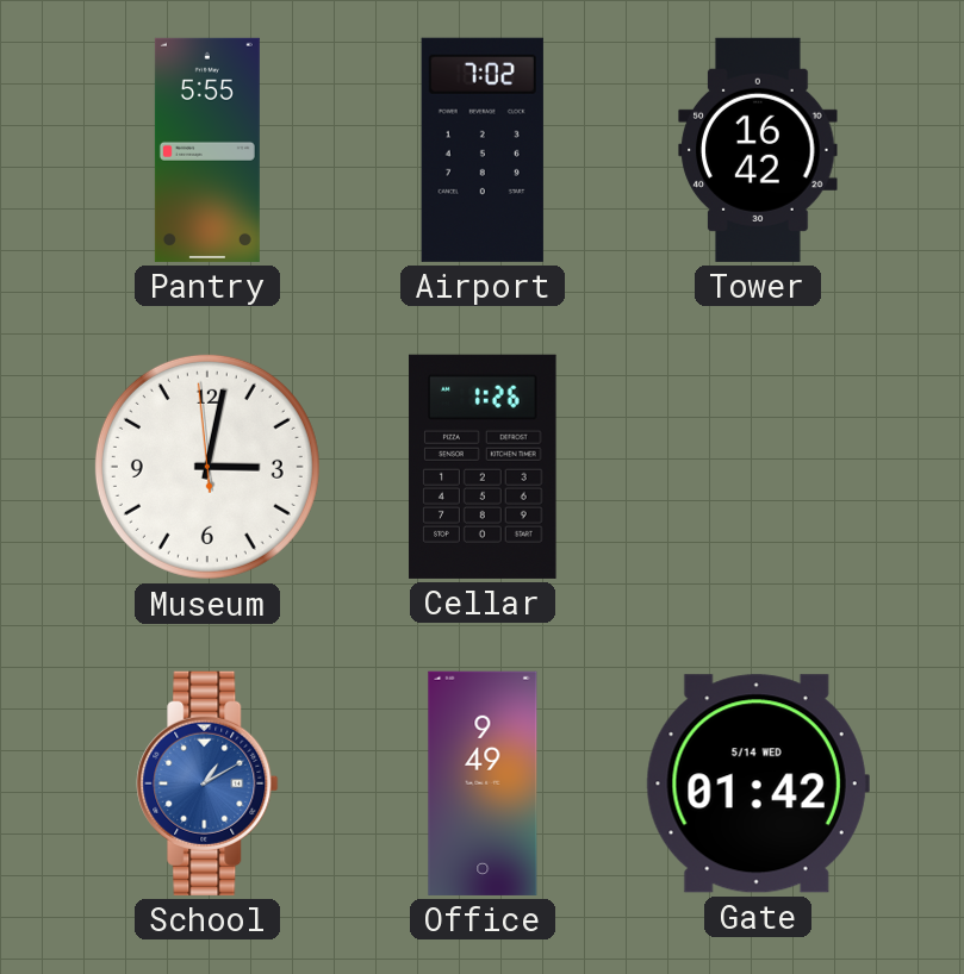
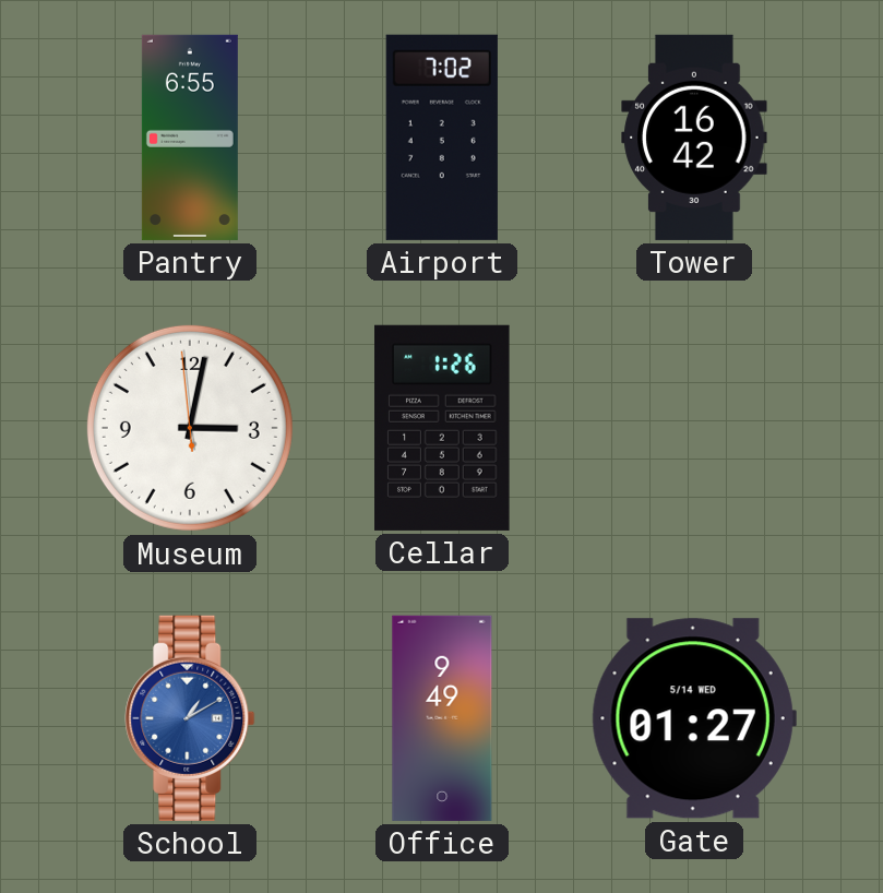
Pantry: 5:55 -> 6:55 (190, 138)
Gate: 01:42 -> 01:27 (694, 718)
